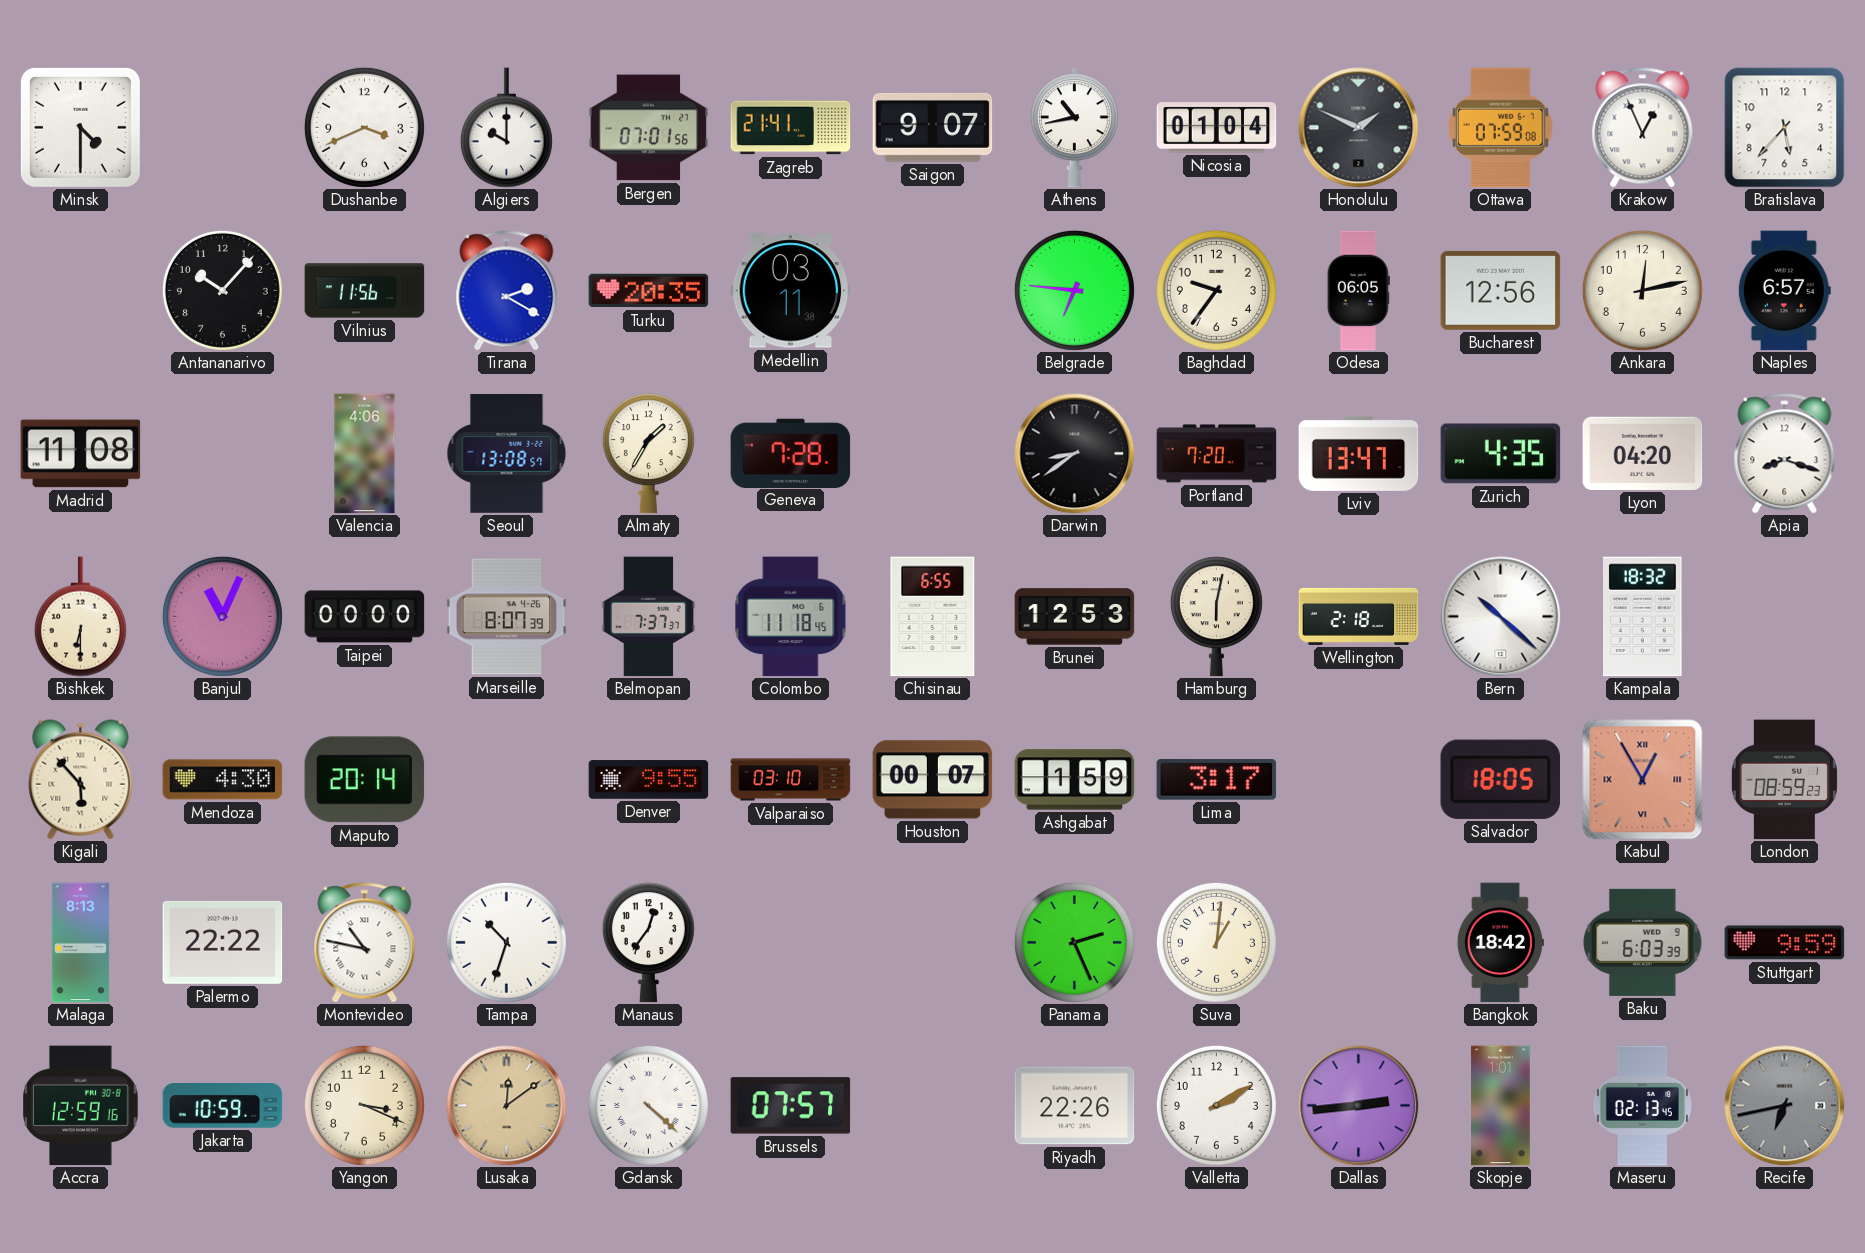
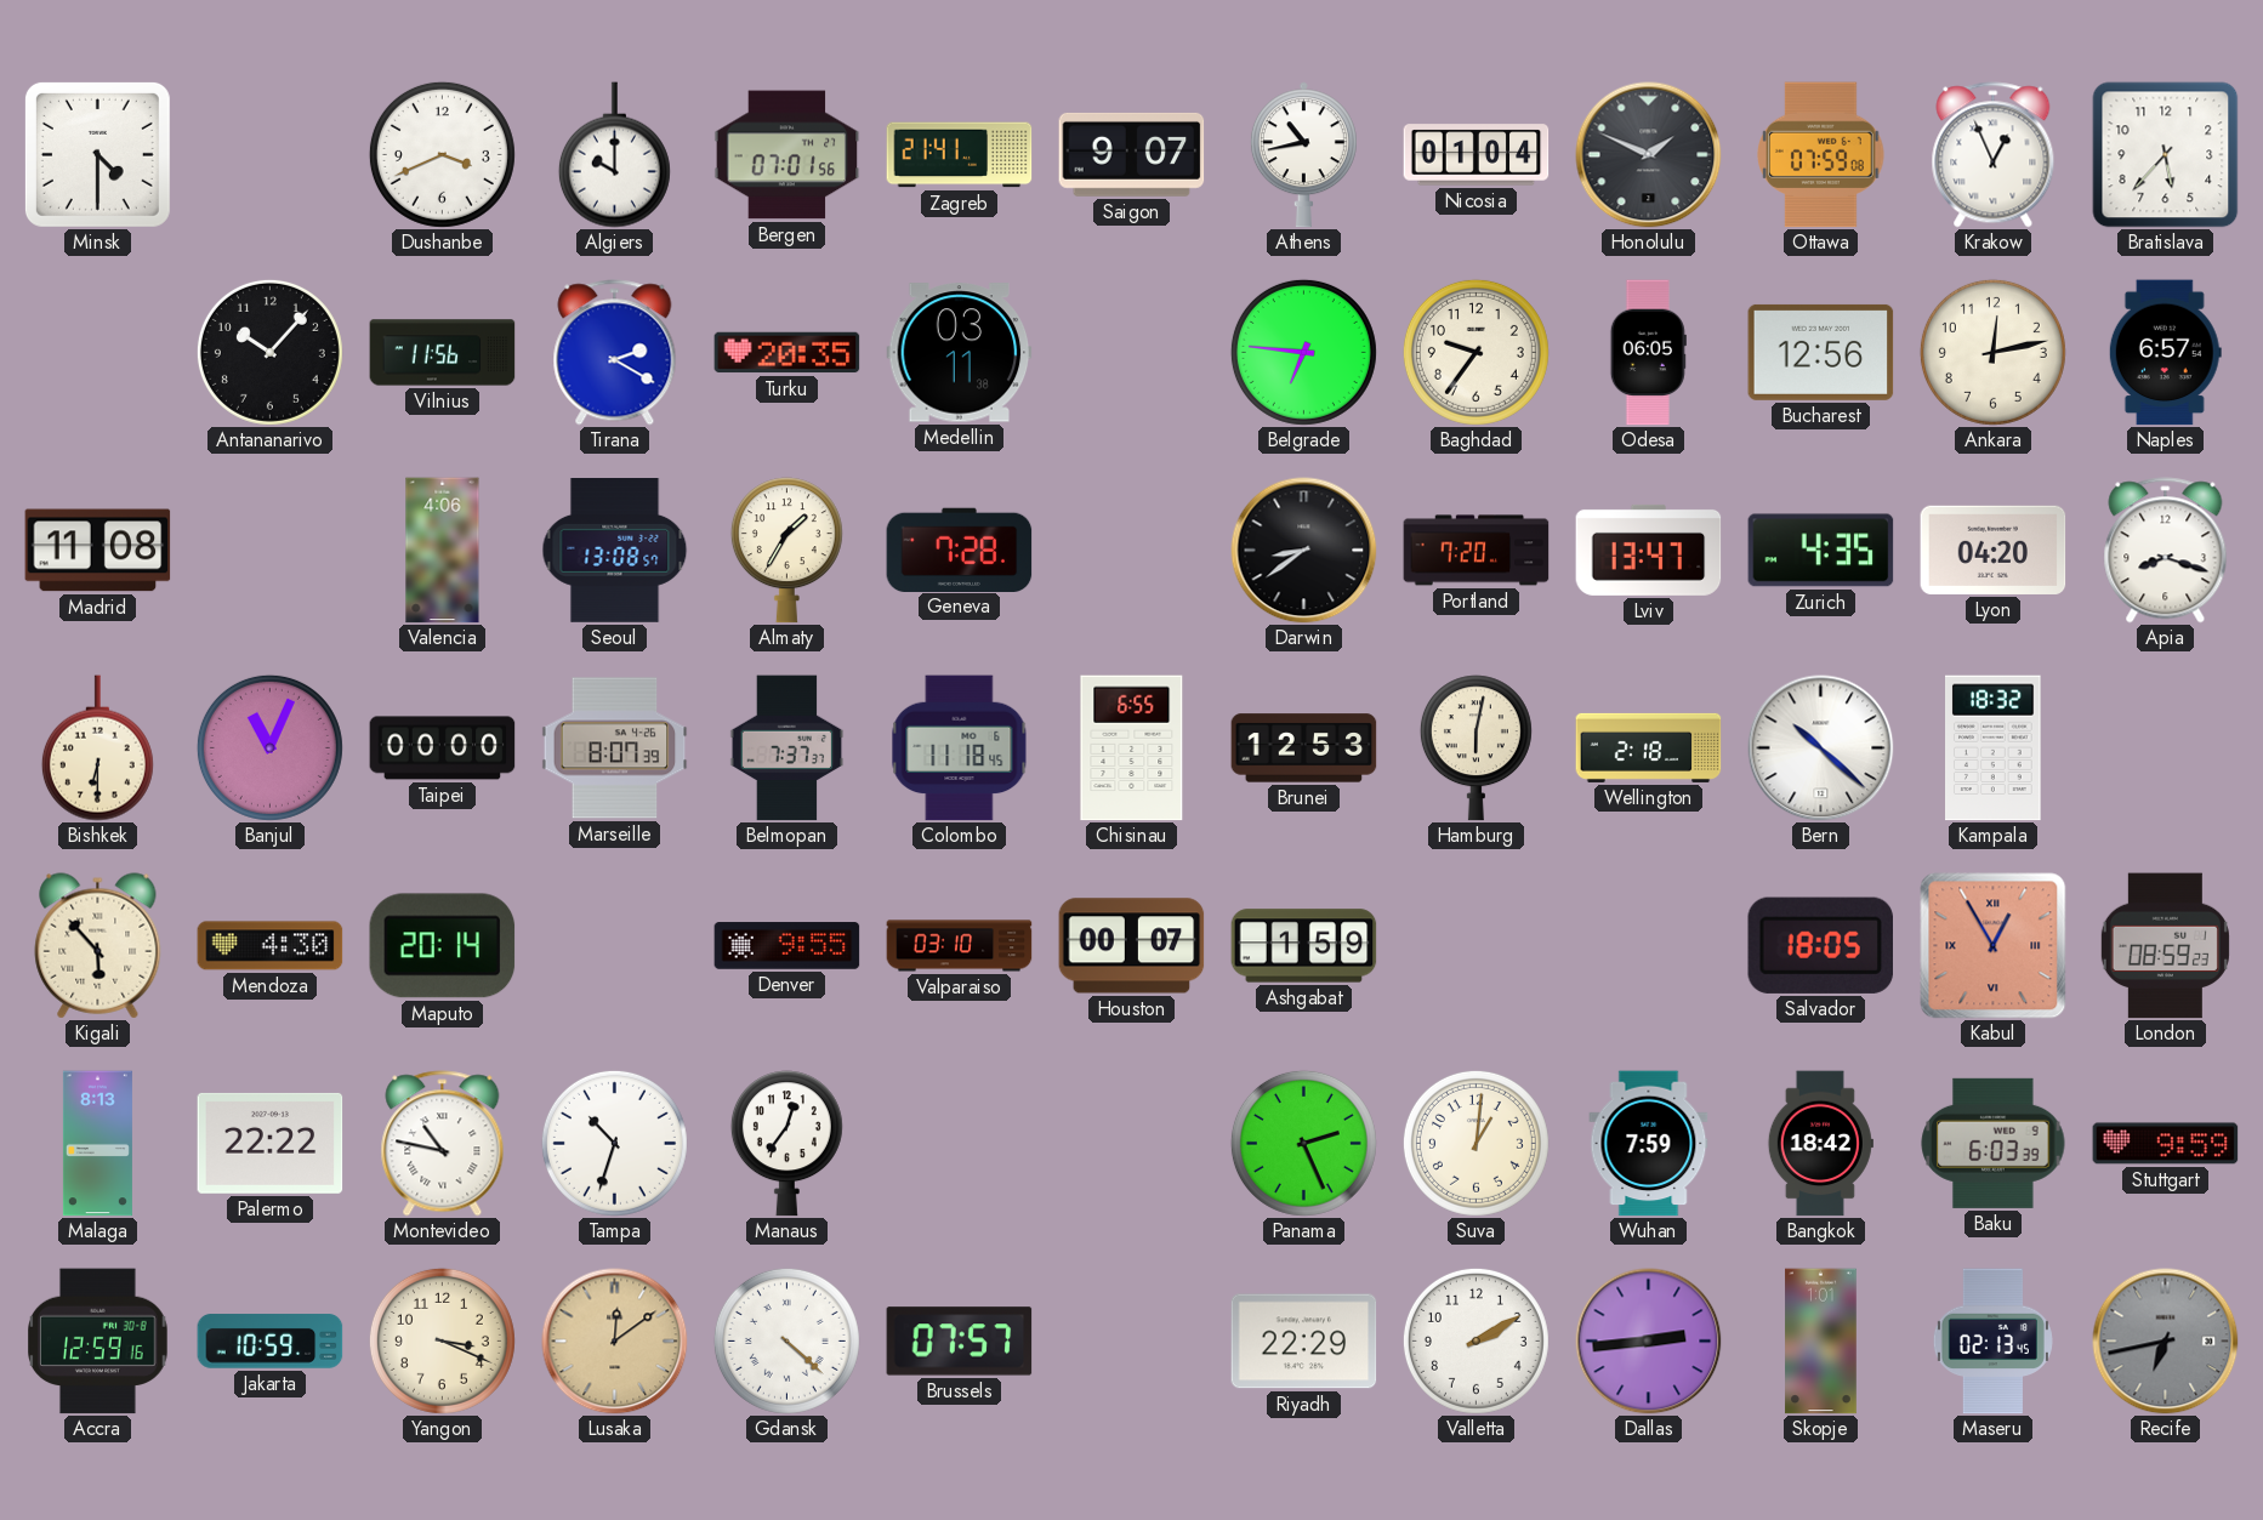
Lima: 3:17 -> none (1217, 780)
Wuhan: none -> 7:59 (1649, 1144)
Riyadh: 22:26 -> 22:29 (1304, 1342)
